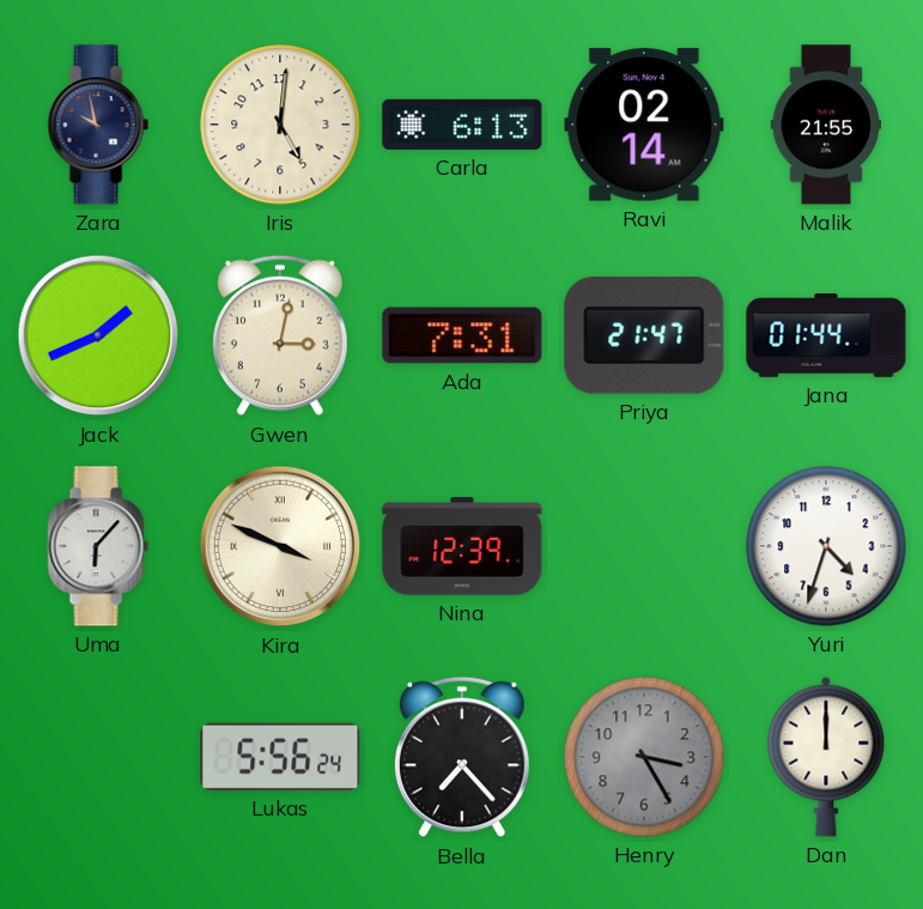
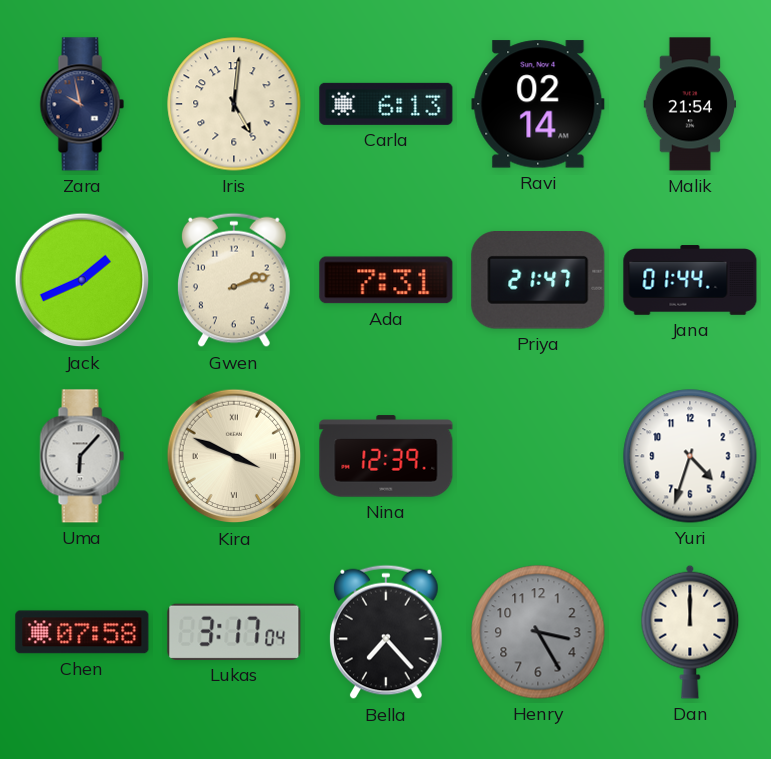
Malik: 21:55 -> 21:54 (690, 104)
Gwen: 3:02 -> 2:12 (235, 280)
Chen: none -> 07:58 (82, 632)
Lukas: 5:56 -> 3:17 (234, 632)
